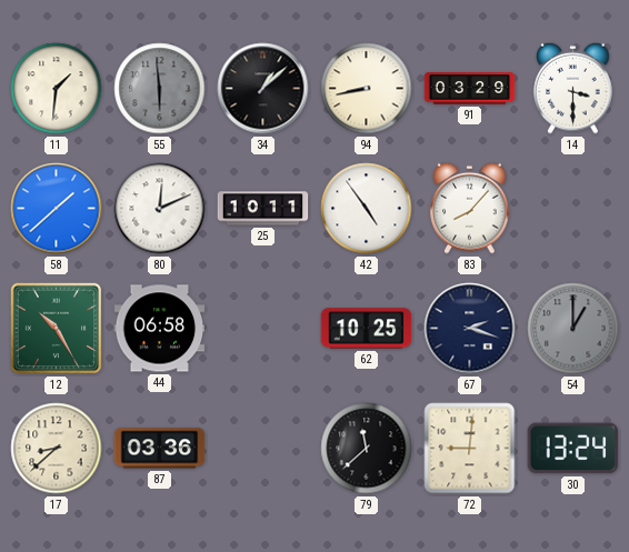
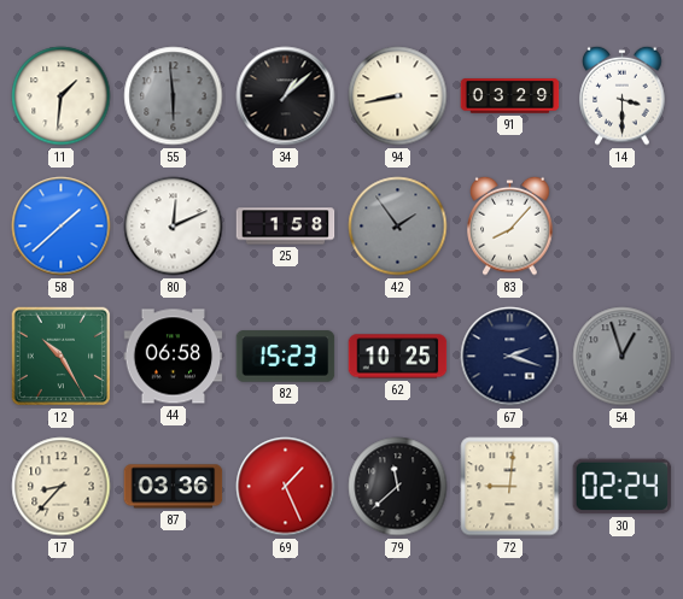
25: 10:11 -> 1:58 (286, 227)
42: 4:54 -> 1:54 (398, 227)
42 dial: white -> grey (398, 227)
82: none -> 15:23 (286, 357)
54: 1:00 -> 12:57 (623, 357)
17: 8:38 -> 8:37 (62, 487)
69: none -> 1:26 (286, 487)
30: 13:24 -> 02:24 (623, 487)
